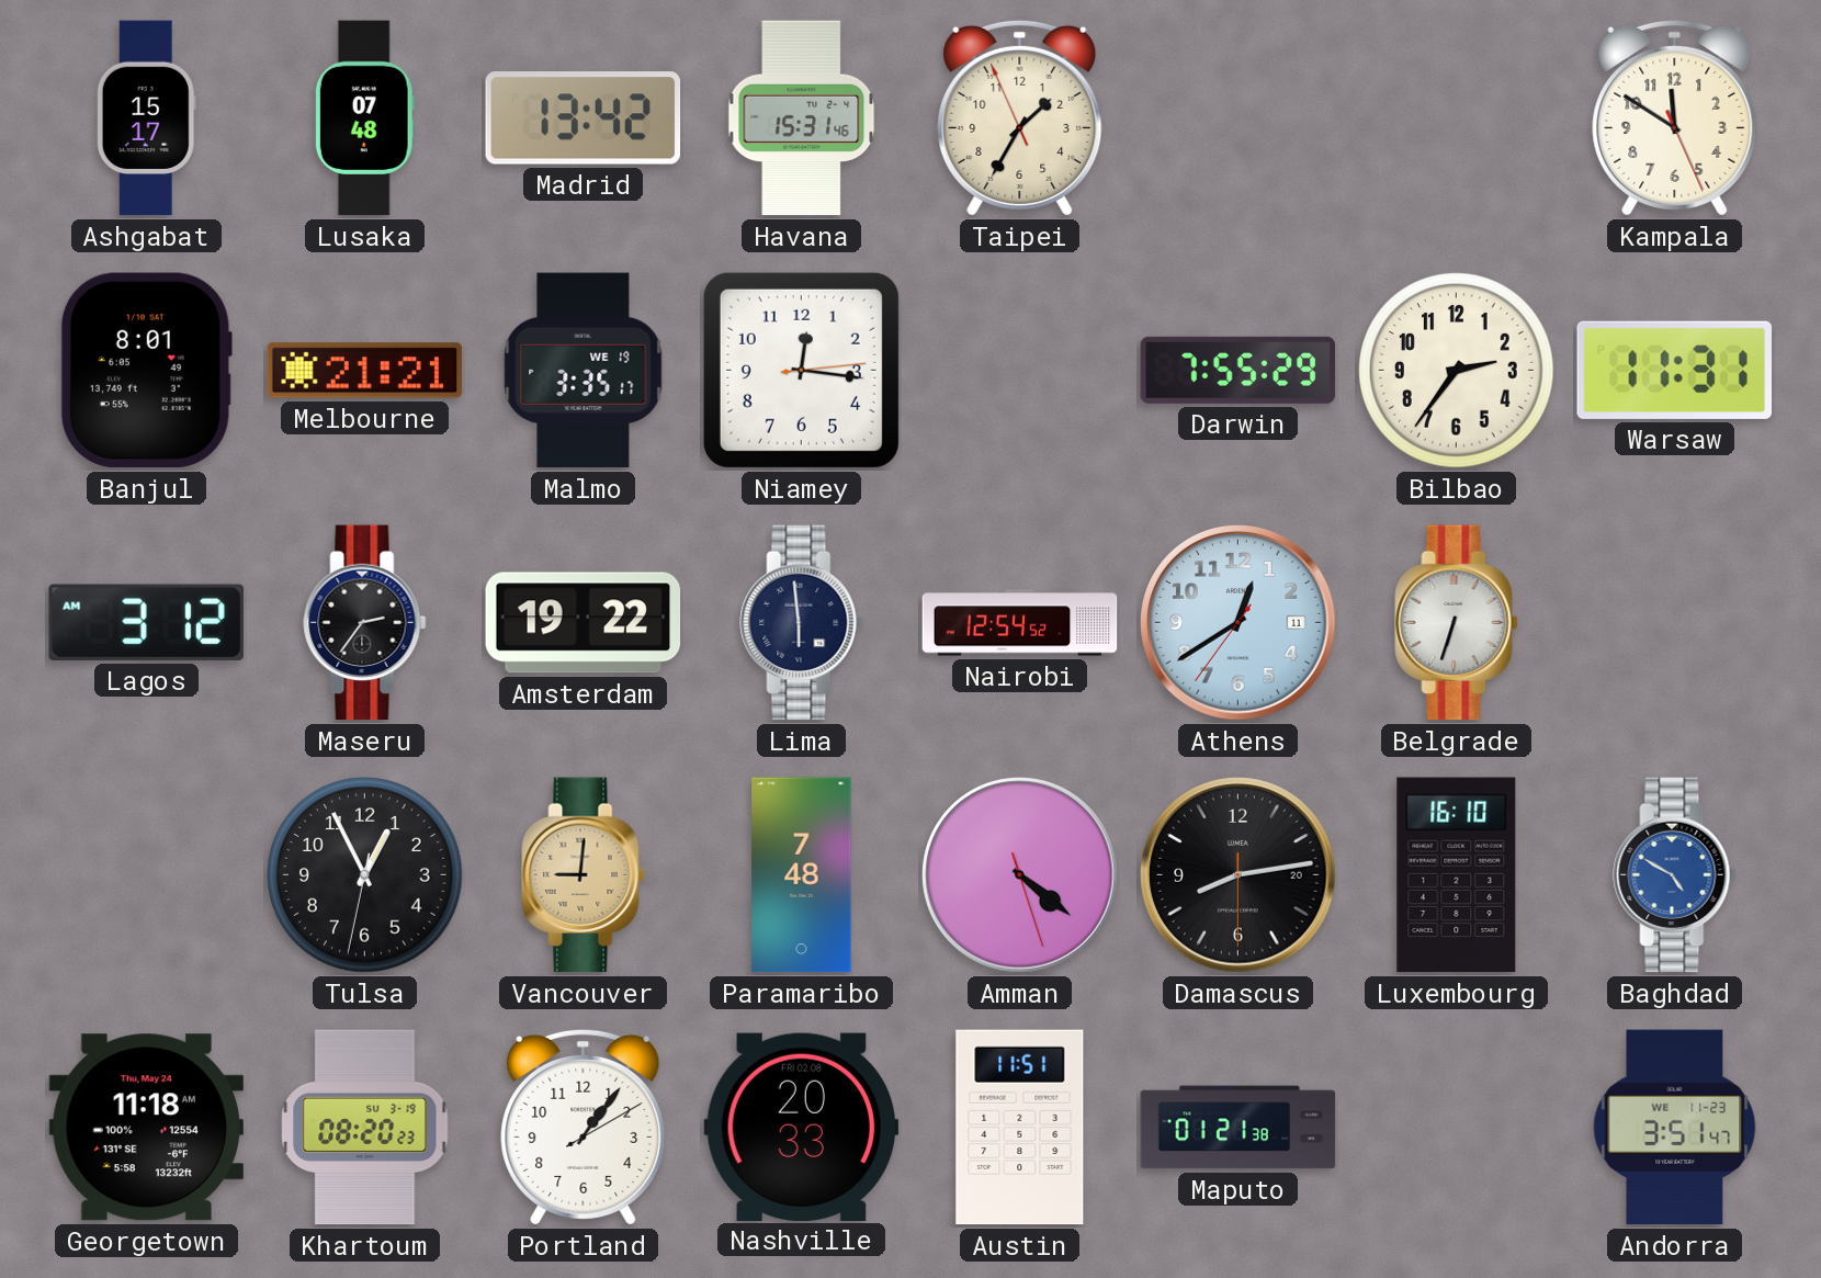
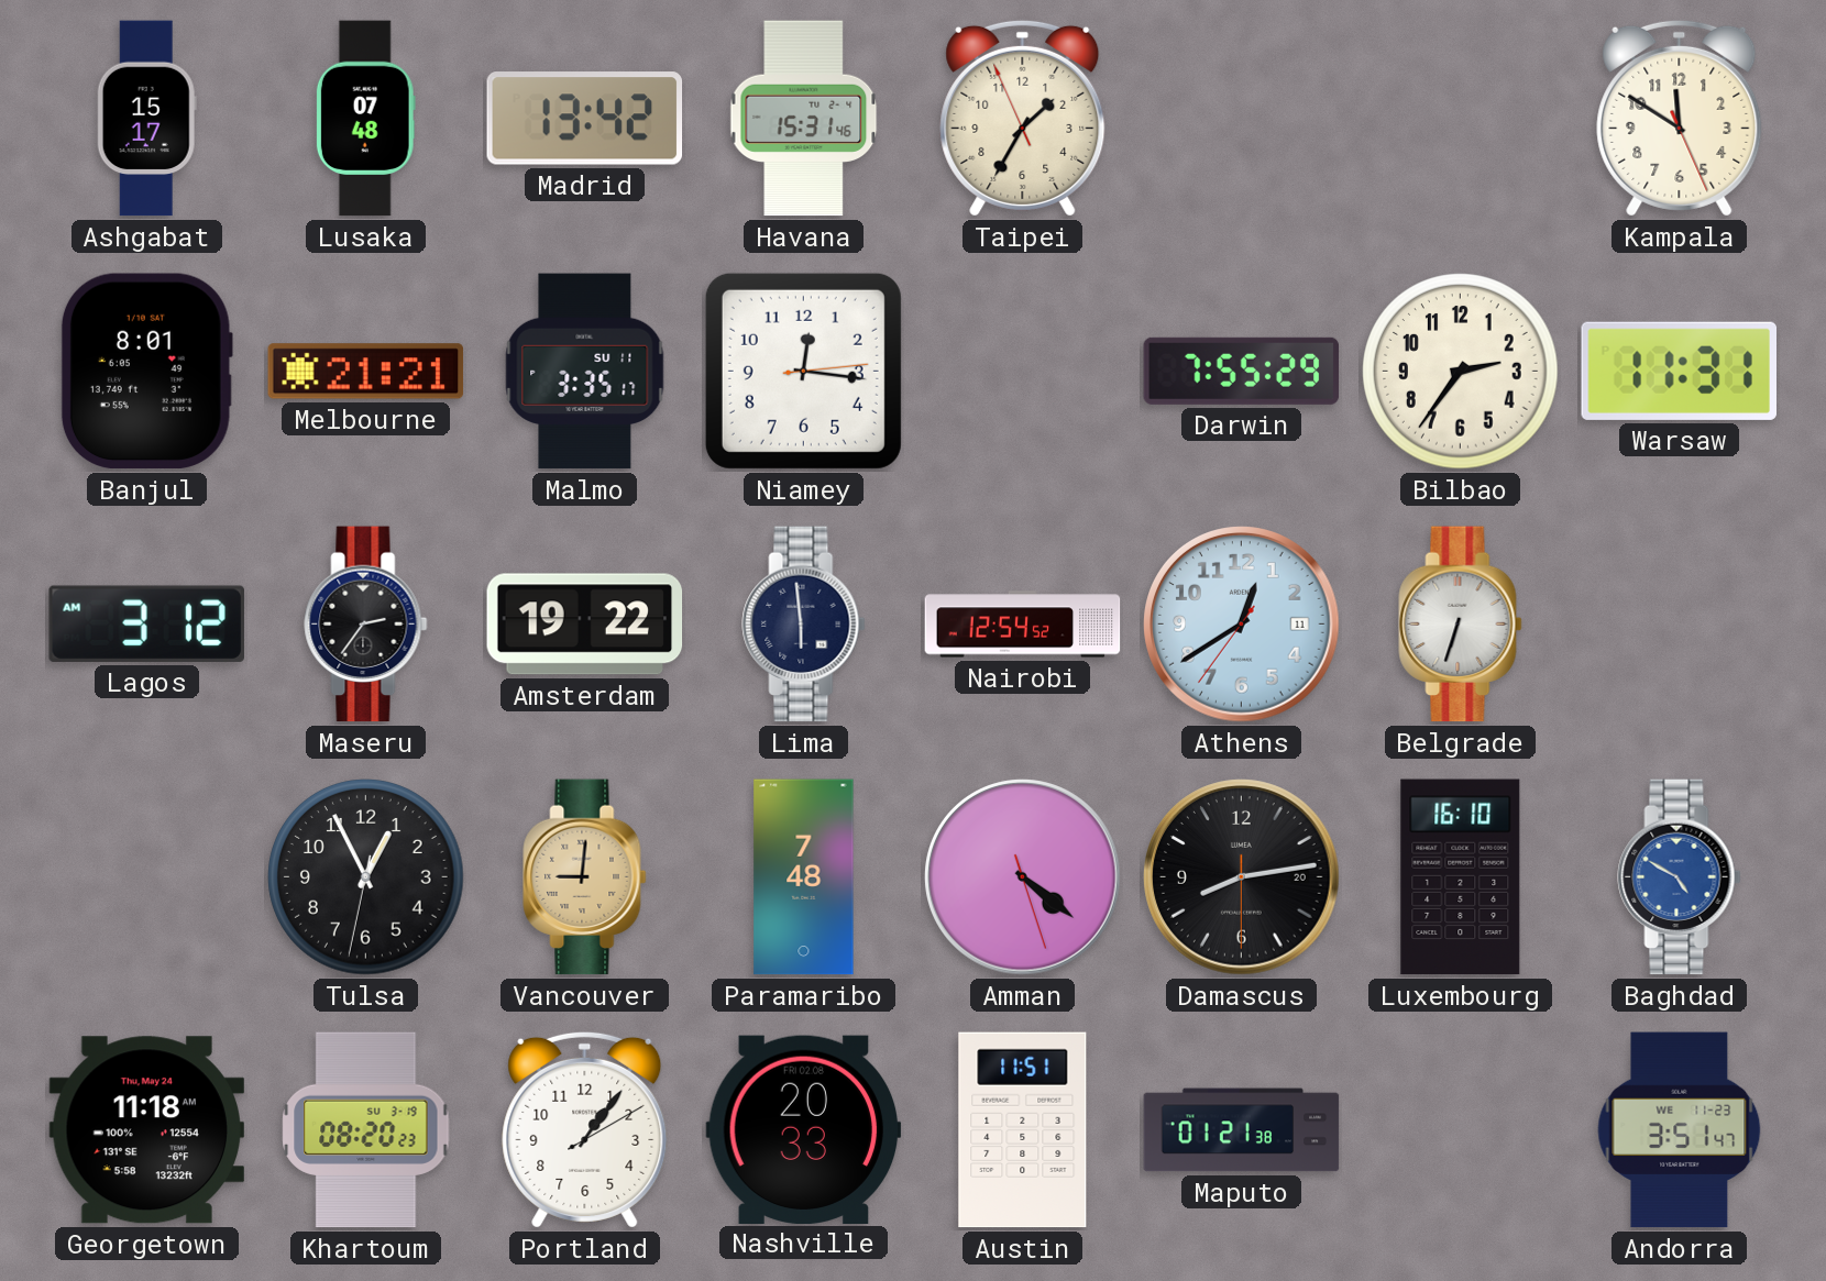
Malmo date: WE 19 -> SU 11 (585, 372)
